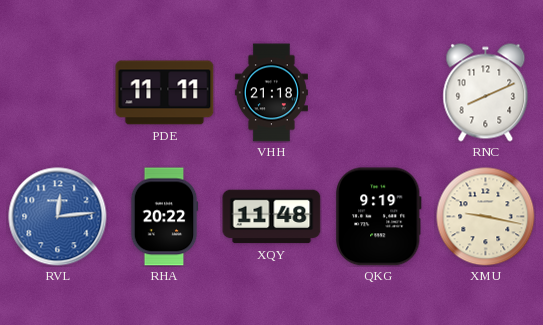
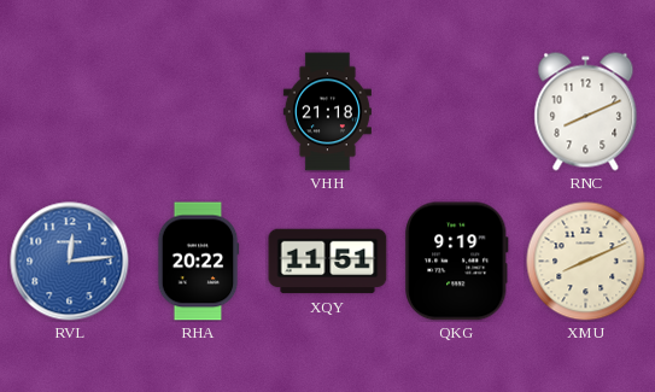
PDE: 11:11 -> none (165, 93)
XQY: 11:48 -> 11:51 (328, 262)
XMU: 9:17 -> 8:11 (586, 262)
